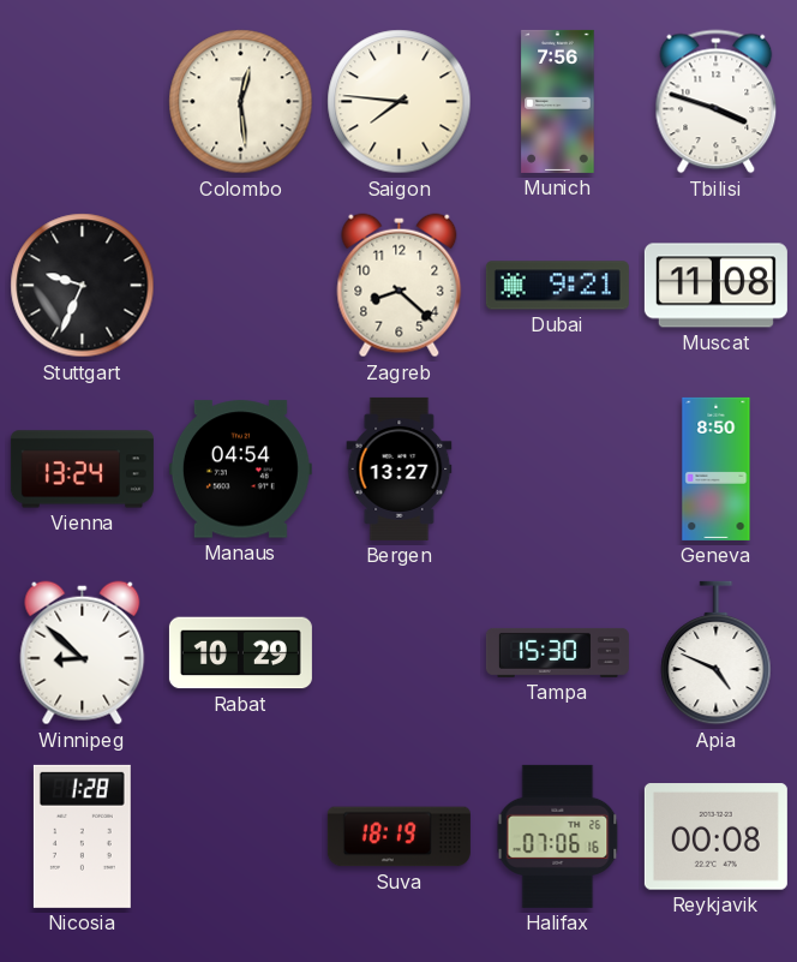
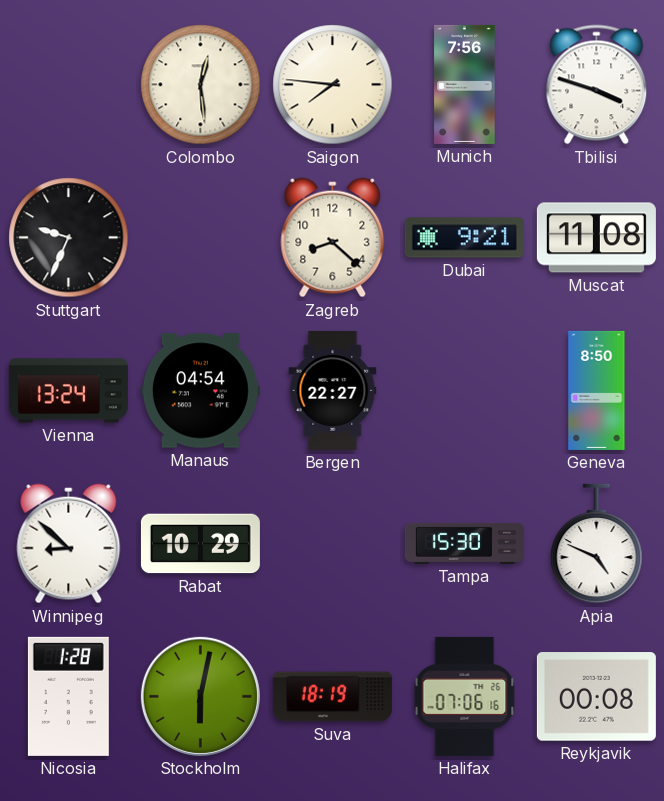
Bergen: 13:27 -> 22:27 (333, 390)
Stockholm: none -> 6:02 (200, 696)
